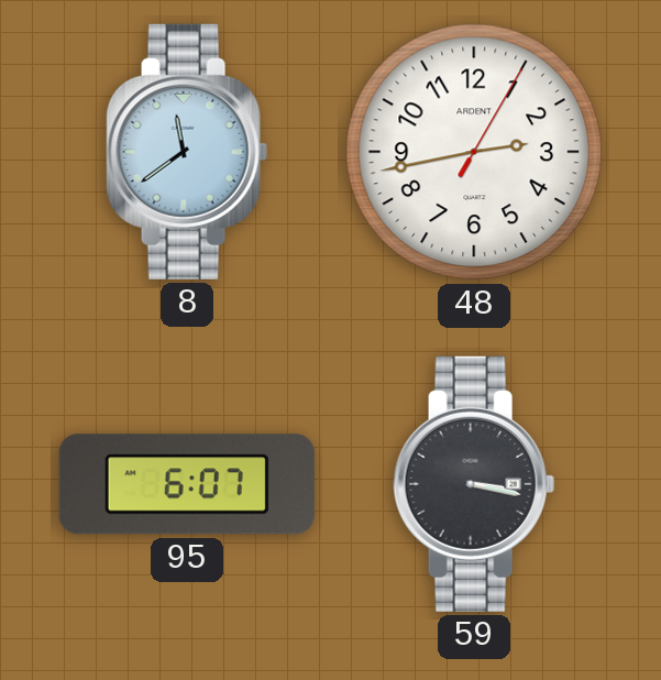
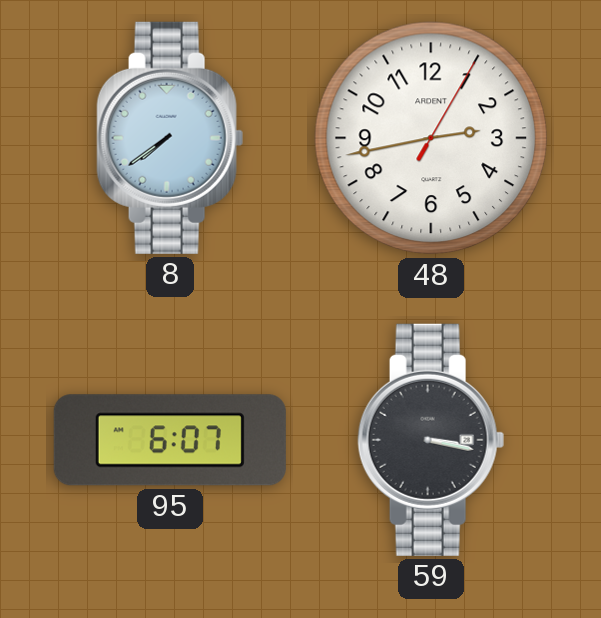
8: 11:39 -> 7:39 (170, 138)
